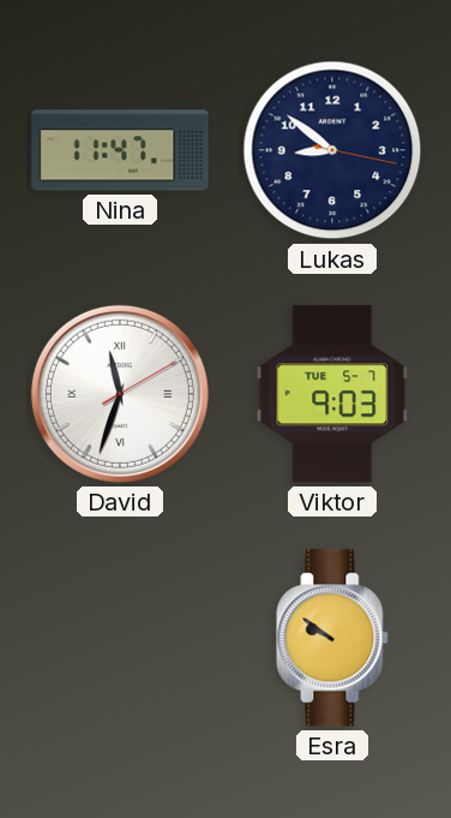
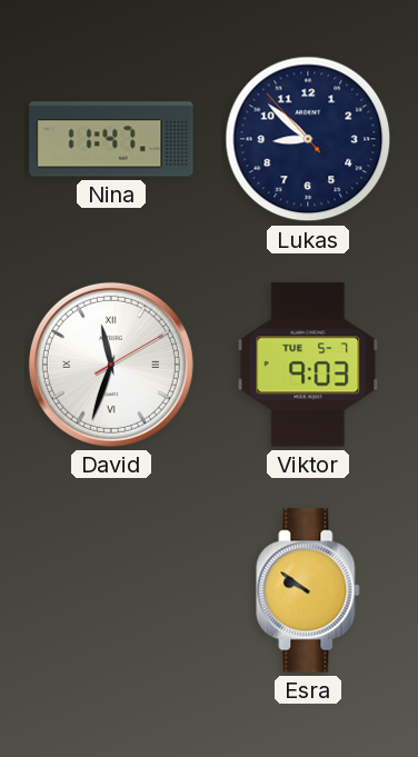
Lukas: 8:51:17 -> 8:51:53 (308, 139)
